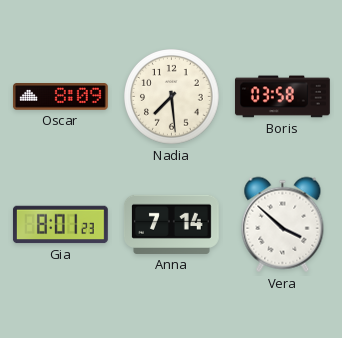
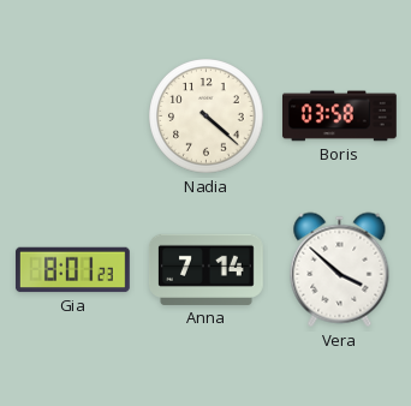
Oscar: 8:09 -> none (60, 97)
Nadia: 7:29 -> 4:22 (207, 117)
